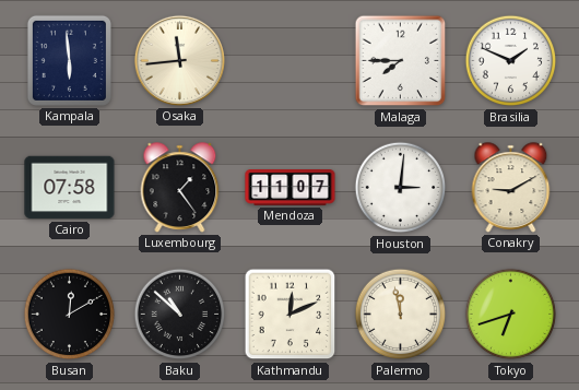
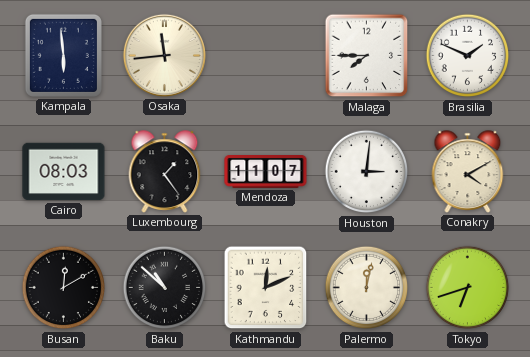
Cairo: 07:58 -> 08:03 (64, 172)
Conakry: 9:10 -> 4:10 (468, 172)
Palermo: 11:58 -> 12:02 (367, 288)
